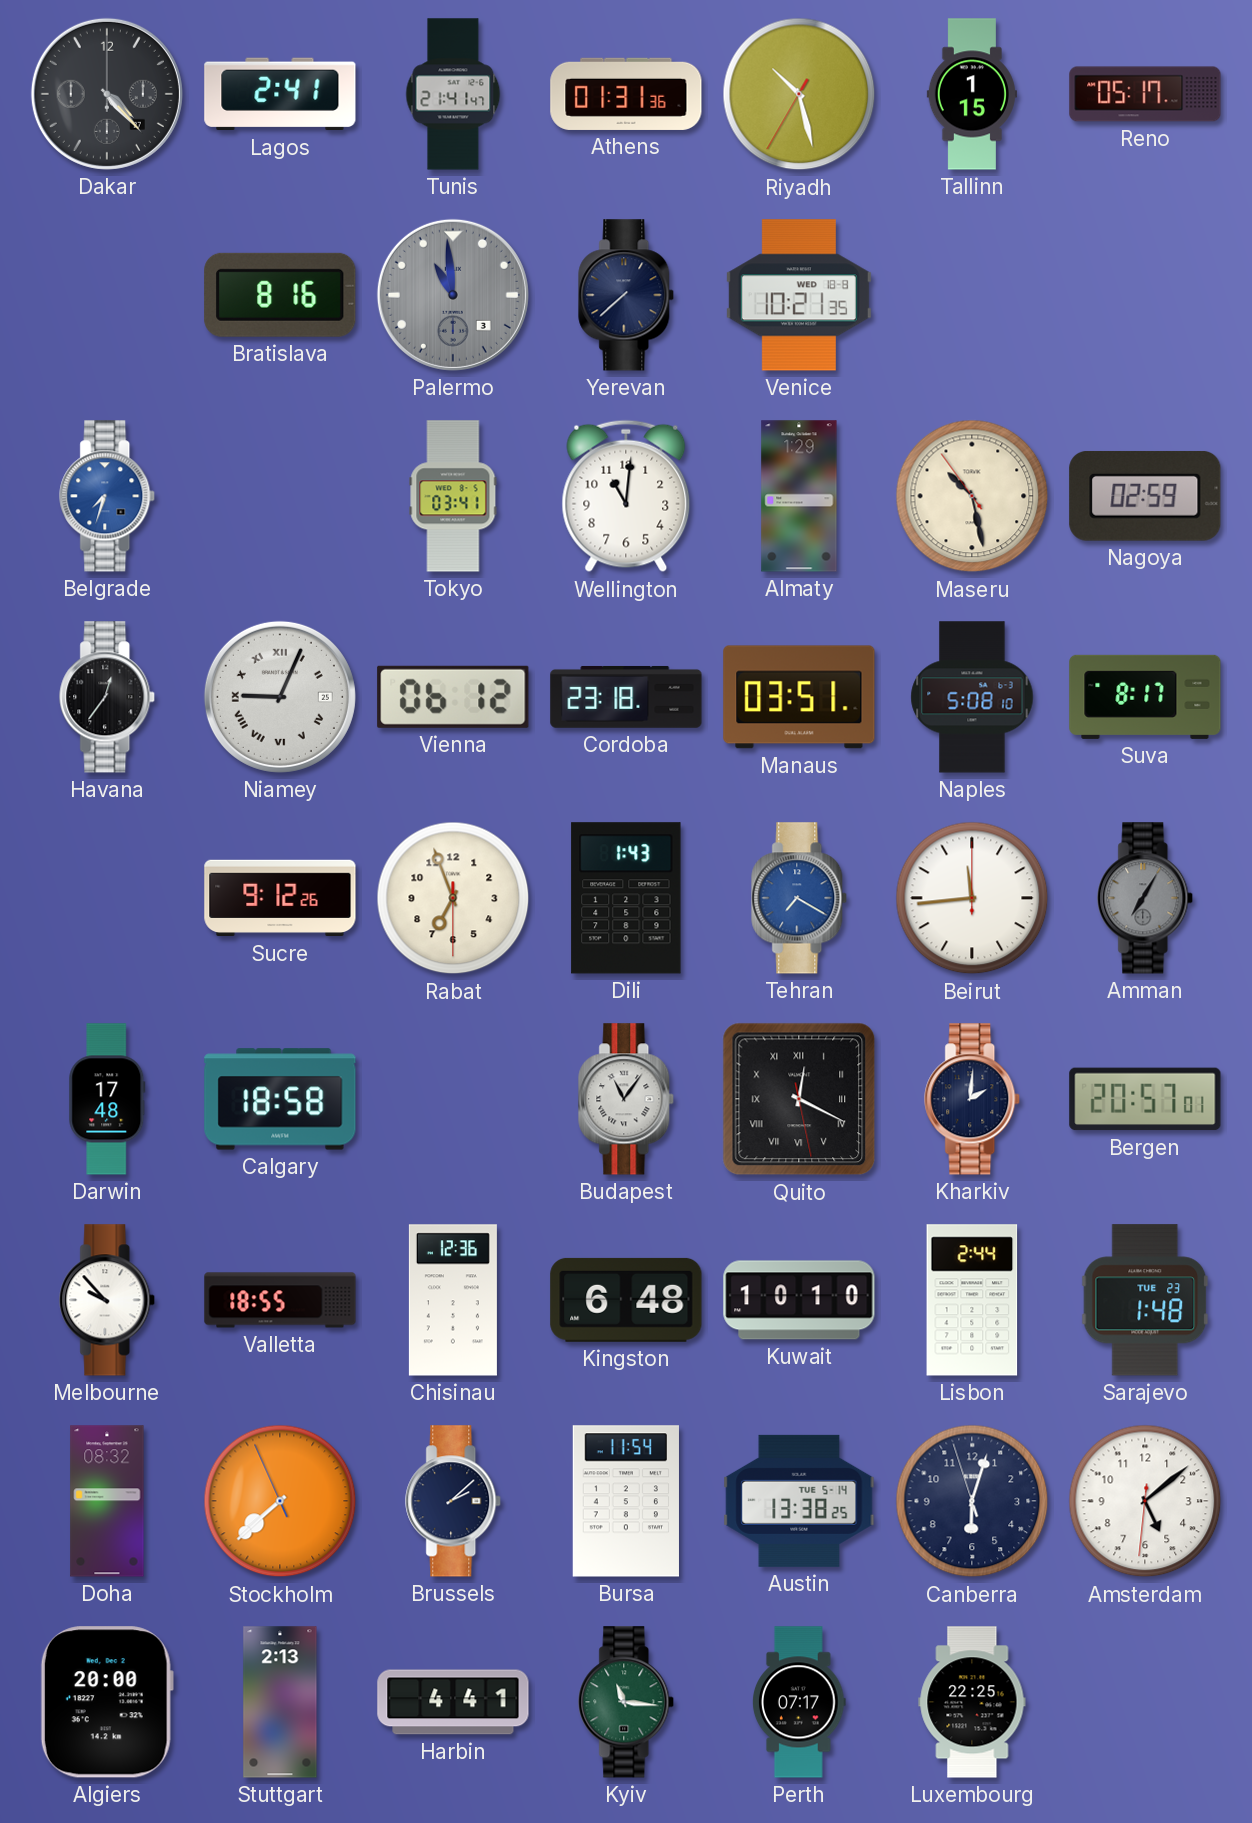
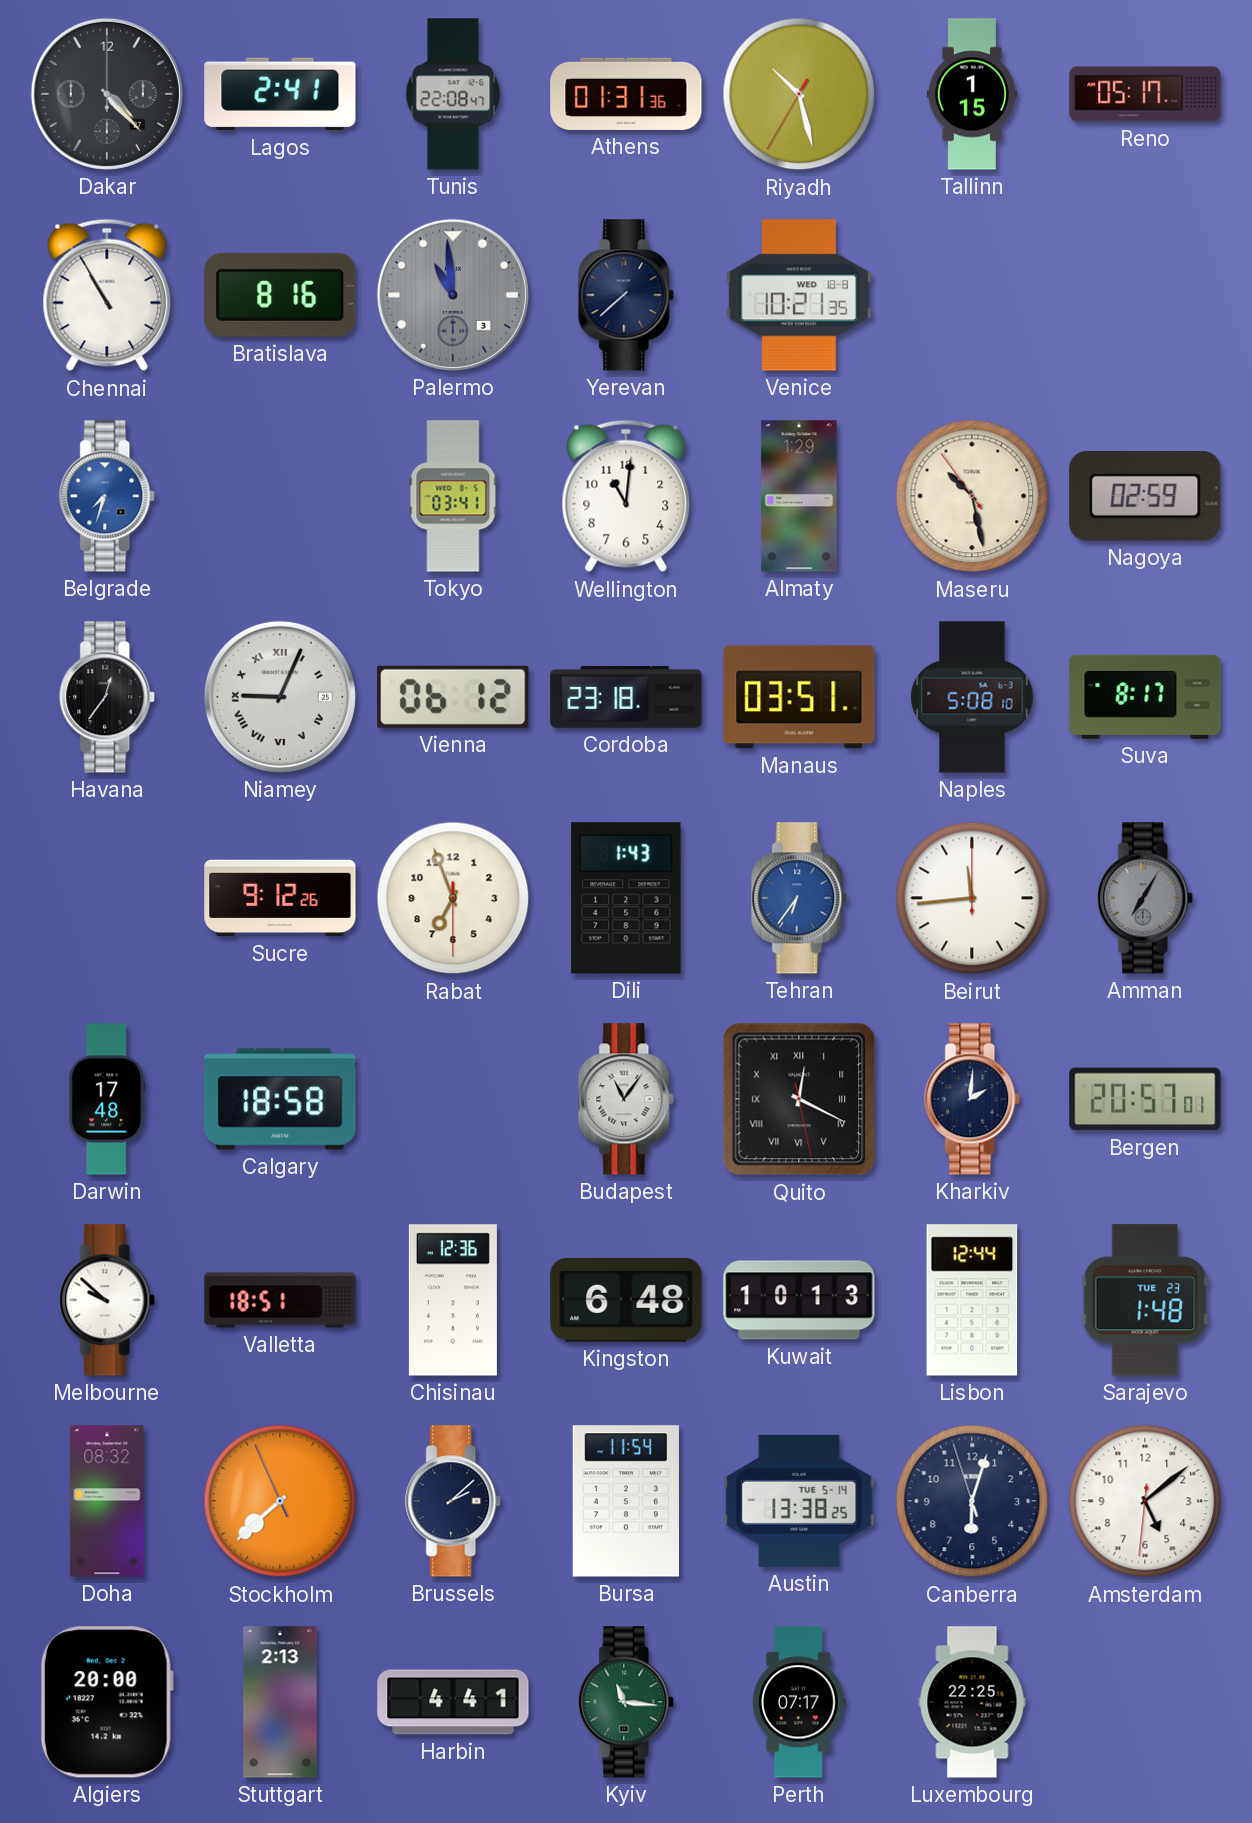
Tunis: 21:41 -> 22:08 (453, 94)
Chennai: none -> 10:55 (107, 295)
Tehran: 7:20 -> 6:36 (800, 898)
Melbourne: 9:53 -> 9:52 (108, 1300)
Valletta: 18:55 -> 18:51 (280, 1300)
Kuwait: 10:10 -> 10:13 (799, 1300)
Lisbon: 2:44 -> 12:44 (972, 1300)
